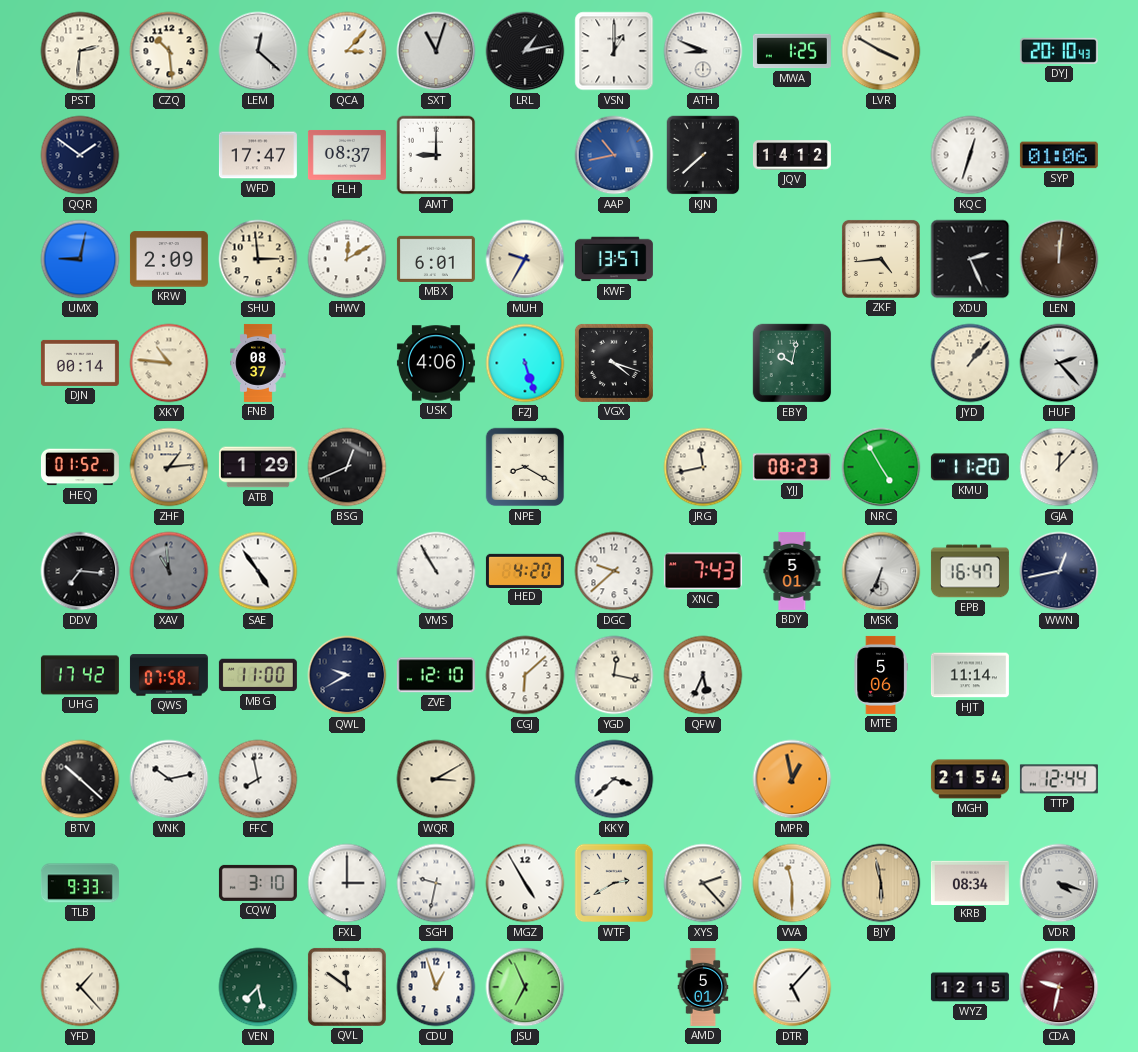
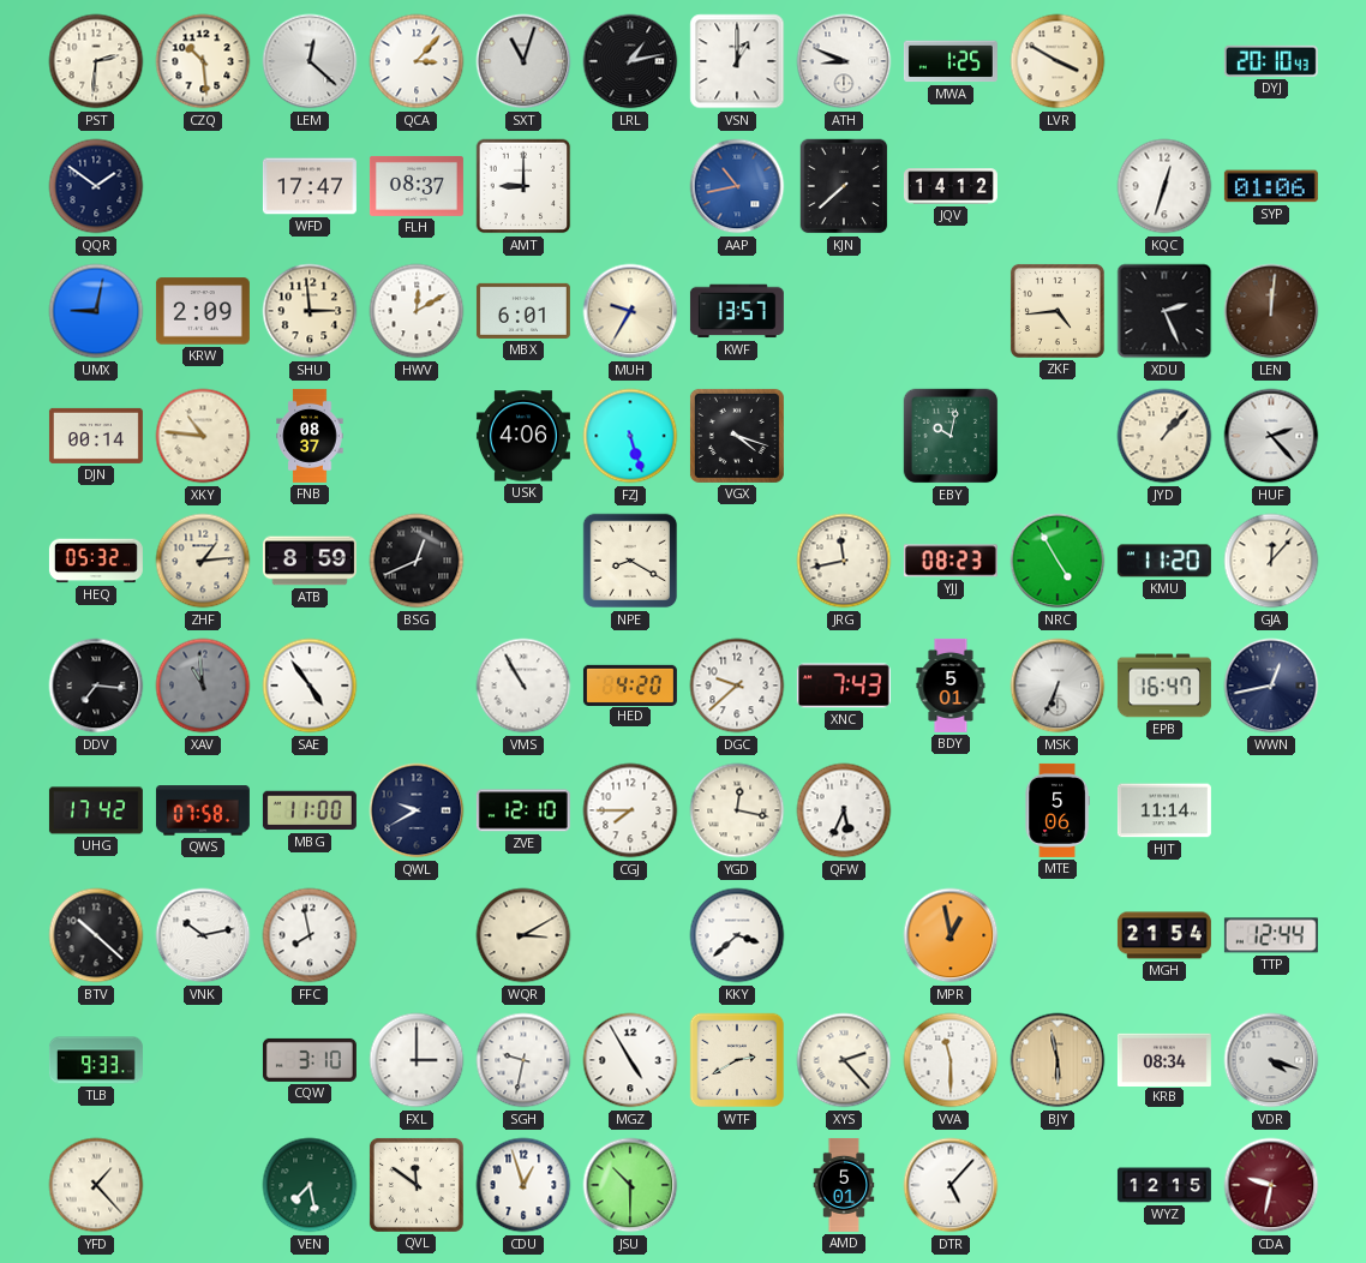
HEQ: 01:52 -> 05:32 (96, 561)
ATB: 1:29 -> 8:59 (310, 561)
CGJ: 6:08 -> 7:45 (630, 810)
JSU: 6:56 -> 10:30 (630, 1185)
